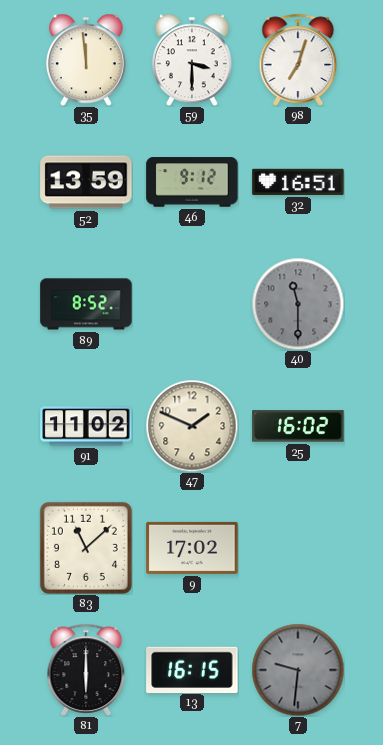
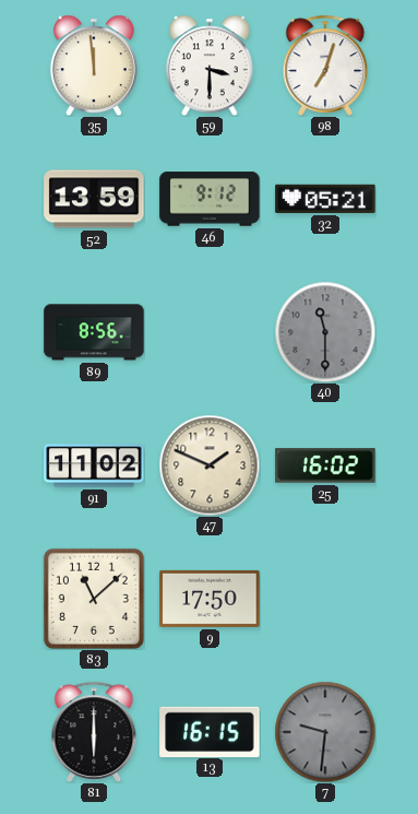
32: 16:51 -> 05:21 (325, 199)
89: 8:52 -> 8:56 (94, 332)
9: 17:02 -> 17:50 (210, 599)
